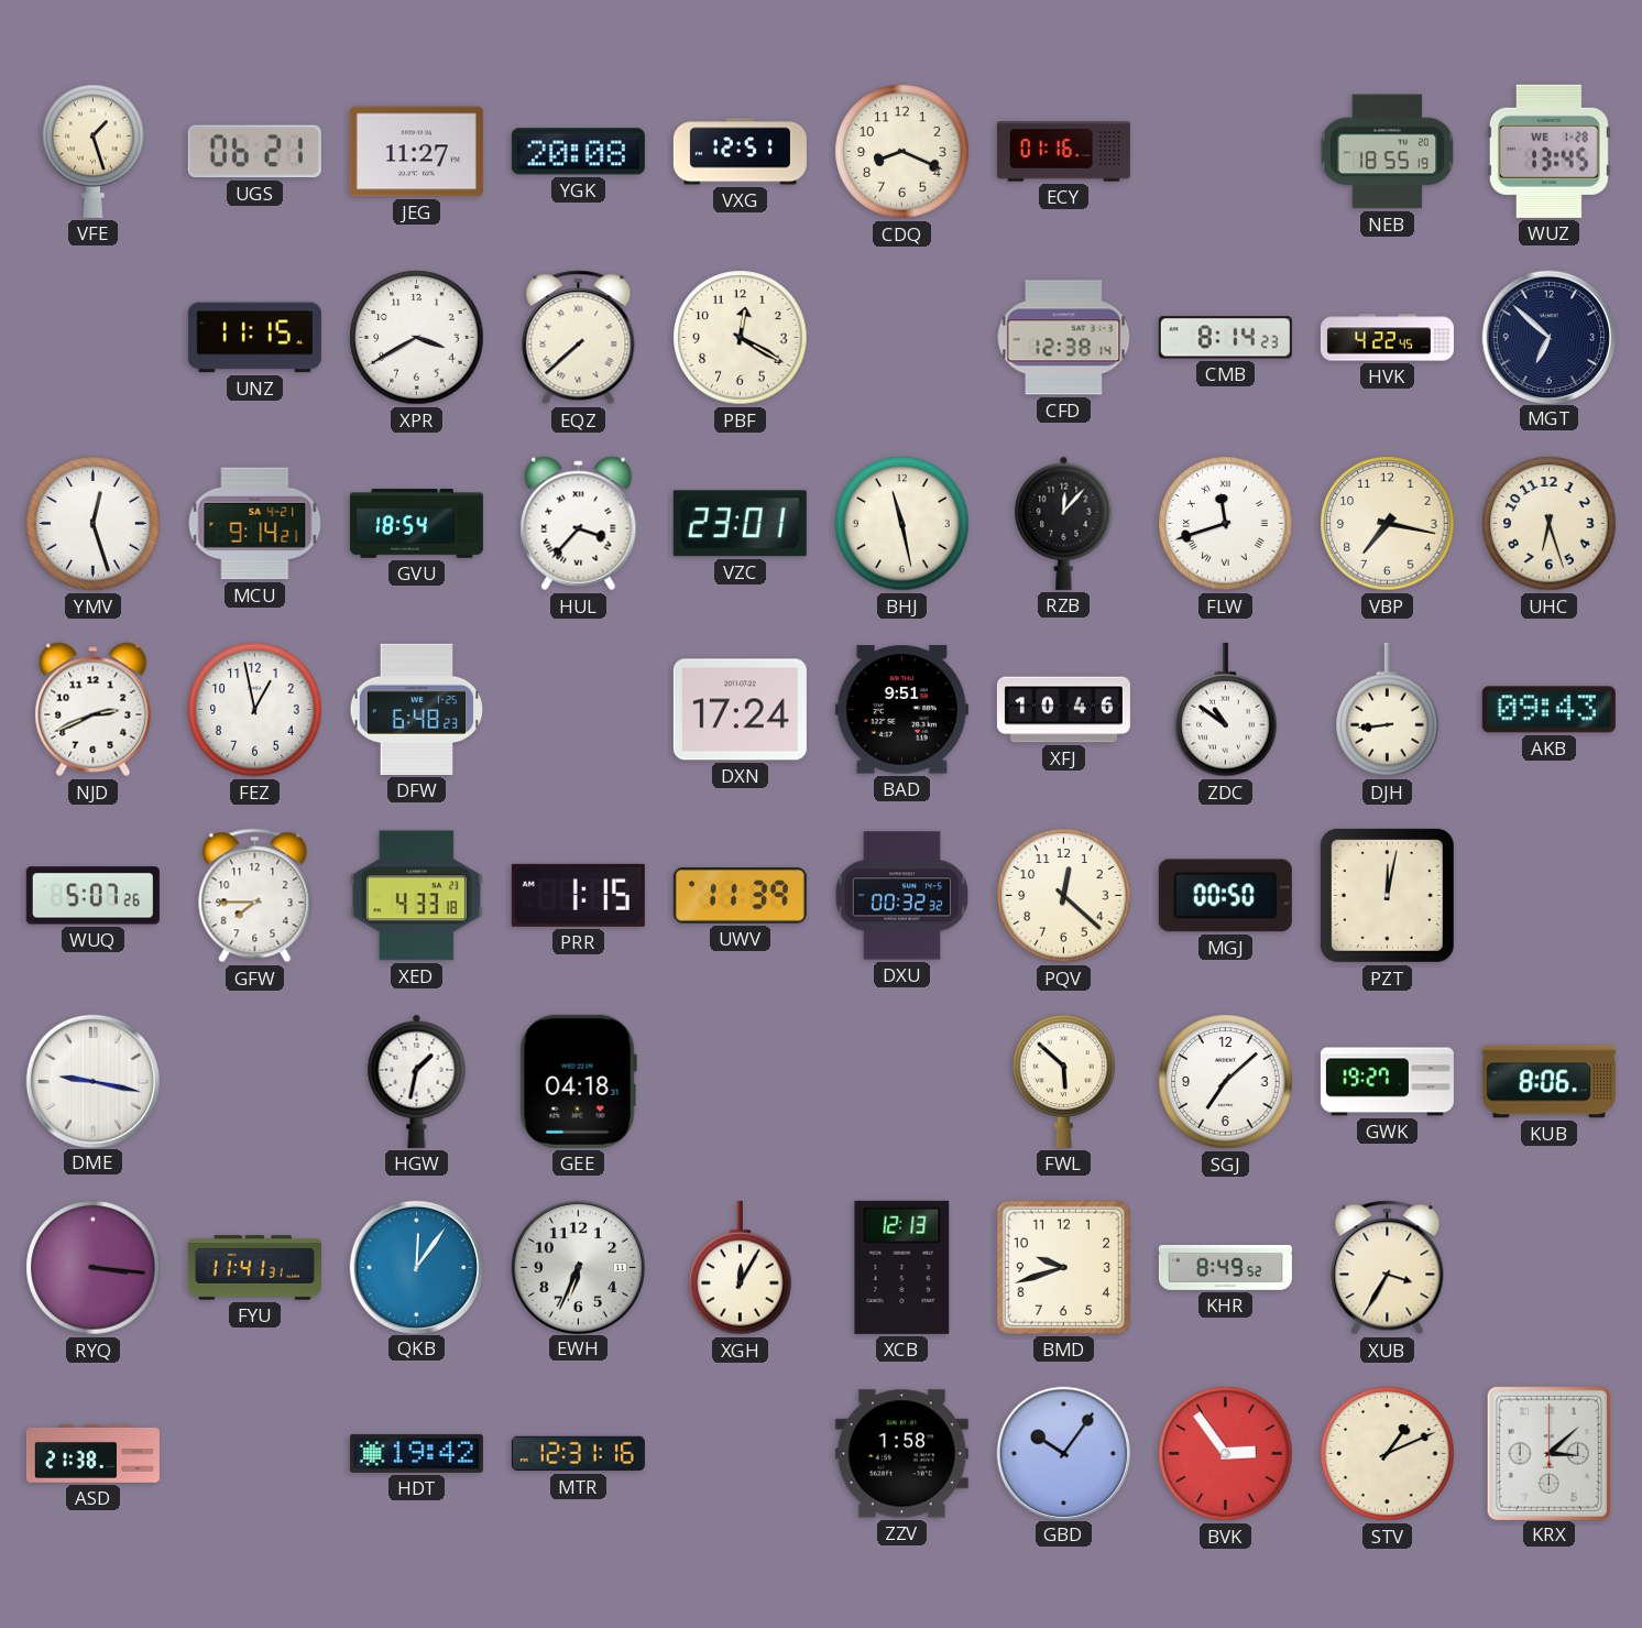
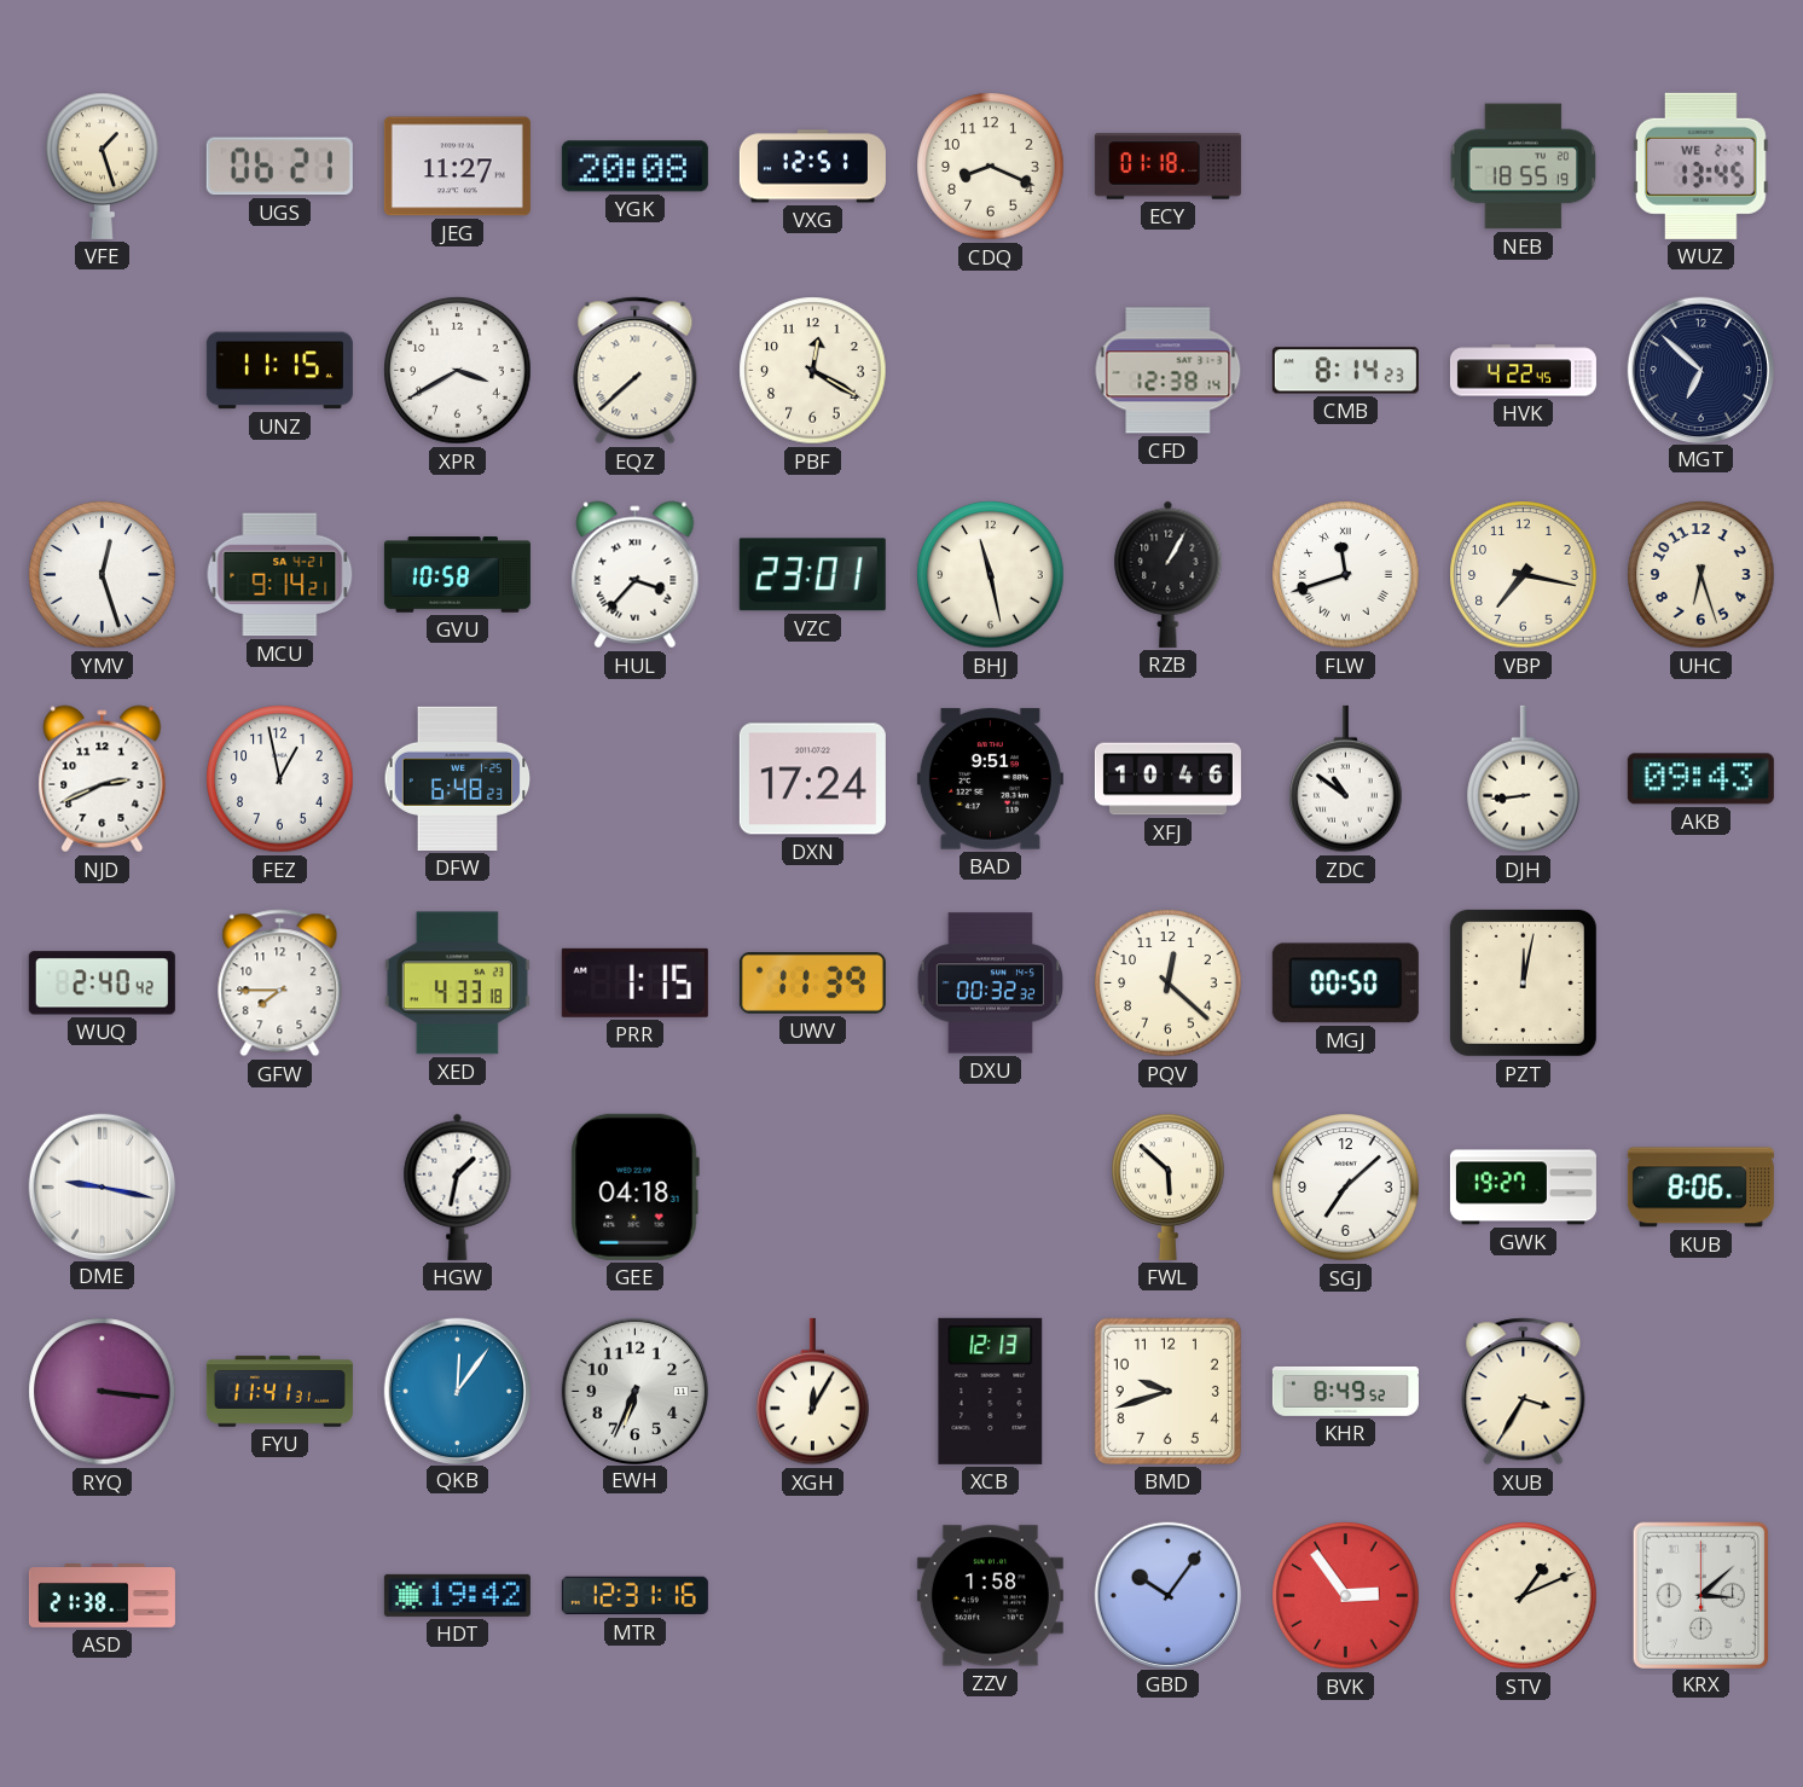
ECY: 01:16 -> 01:18 (1167, 167)
WUZ date: WE 1-28 -> WE 2-4 (1700, 166)
GVU: 18:54 -> 10:58 (457, 575)
RZB: 12:07 -> 1:05 (1169, 574)
WUQ: 5:07 -> 2:40 (102, 984)
